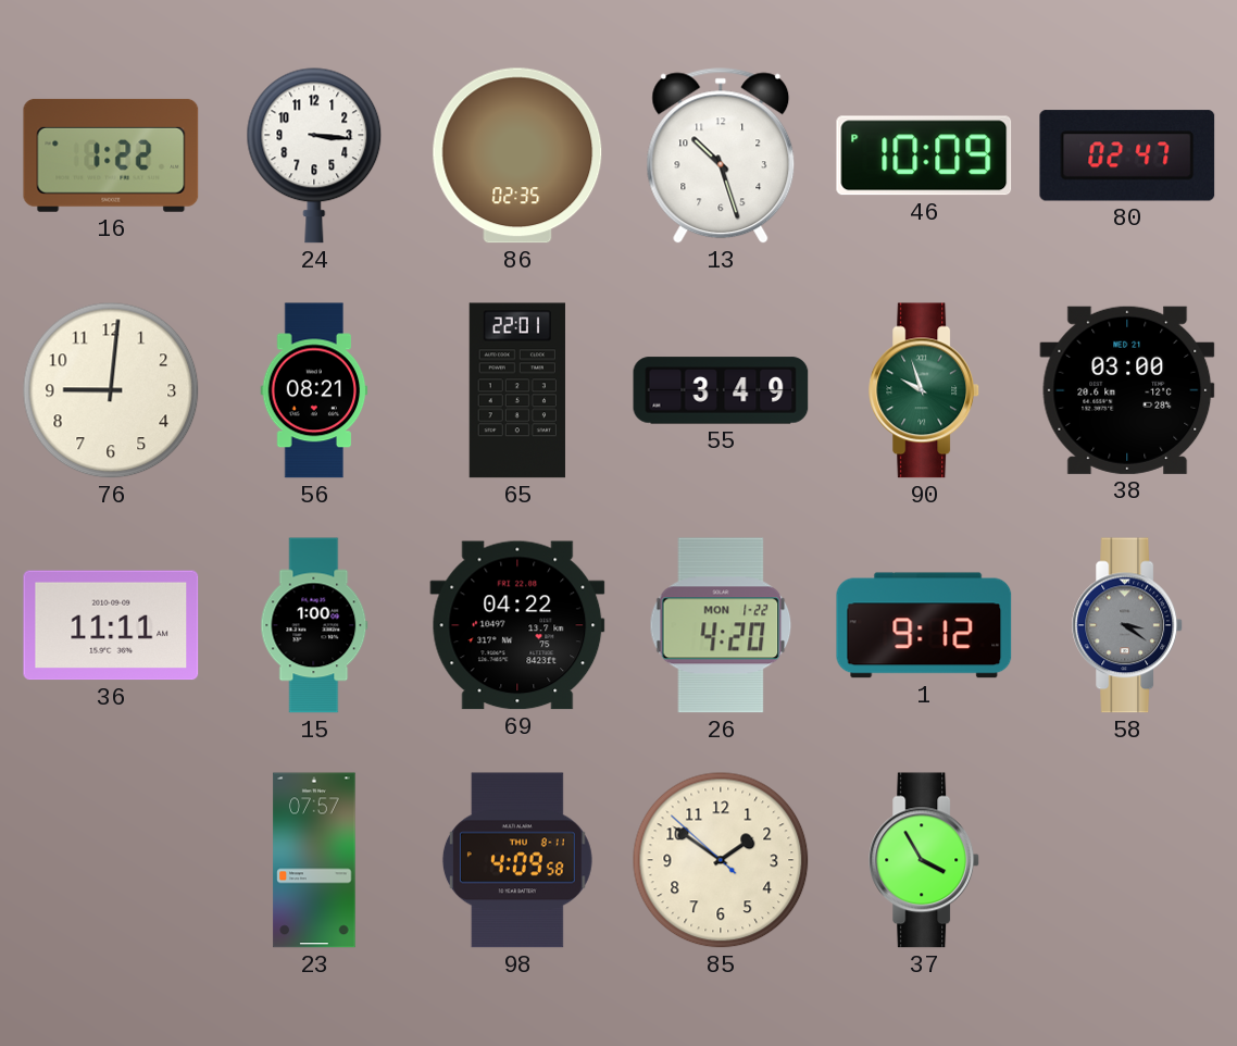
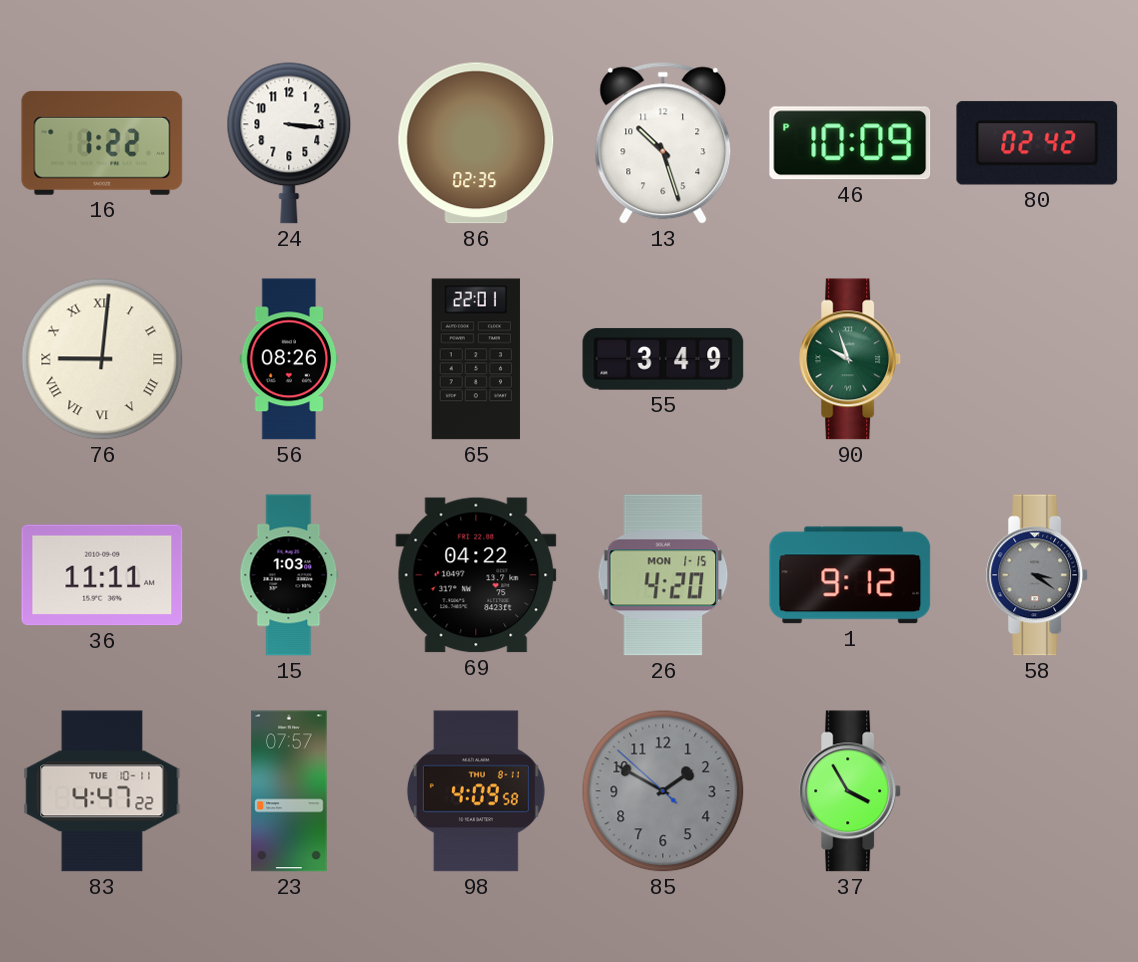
80: 02:47 -> 02:42 (1037, 143)
76 numerals: Arabic -> Roman (102, 359)
56: 08:21 -> 08:26 (289, 359)
38: 03:00 -> none (1127, 390)
15: 1:00 -> 1:03 (289, 575)
26 date: MON 1-22 -> MON 1-15 (663, 575)
83: none -> 4:47 (102, 791)
85: 1:50 -> 1:49 (663, 791)
85 dial: cream -> grey (663, 791)
